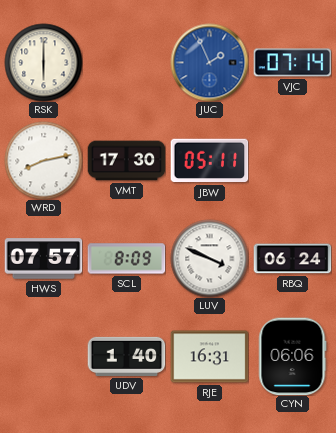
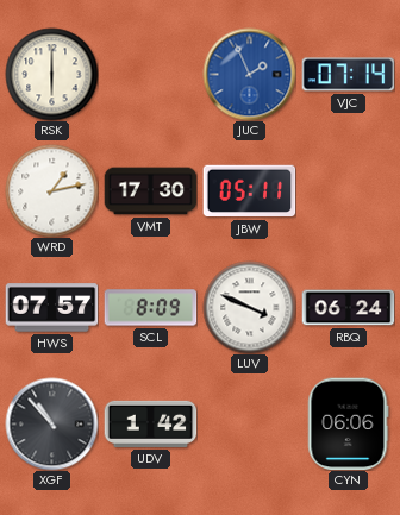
WRD: 8:13 -> 1:13 (51, 190)
XGF: none -> 10:53 (51, 423)
UDV: 1:40 -> 1:42 (150, 423)
RJE: 16:31 -> none (209, 357)
